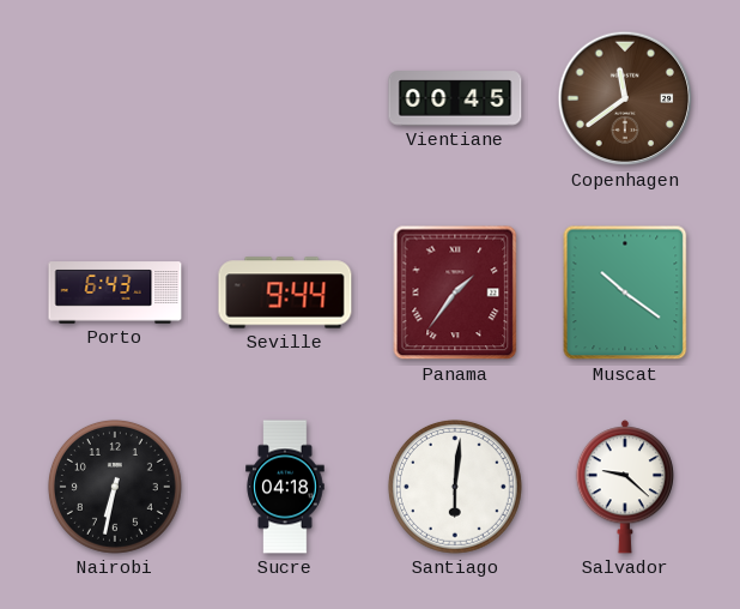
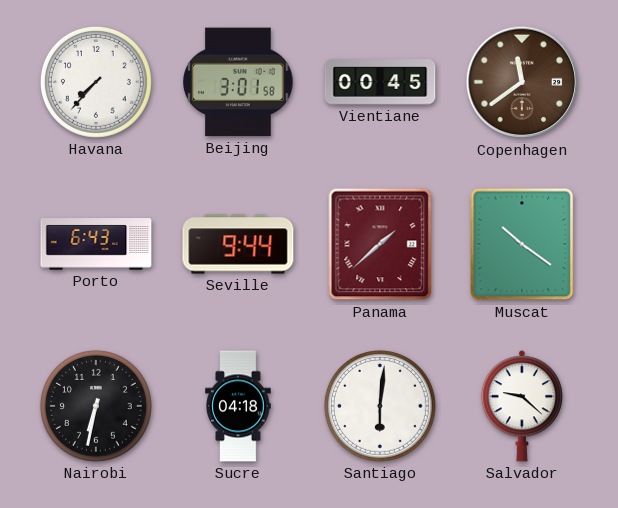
Havana: none -> 7:37 (96, 82)
Beijing: none -> 3:01 (238, 82)
Panama: 1:36 -> 1:38 (380, 244)
